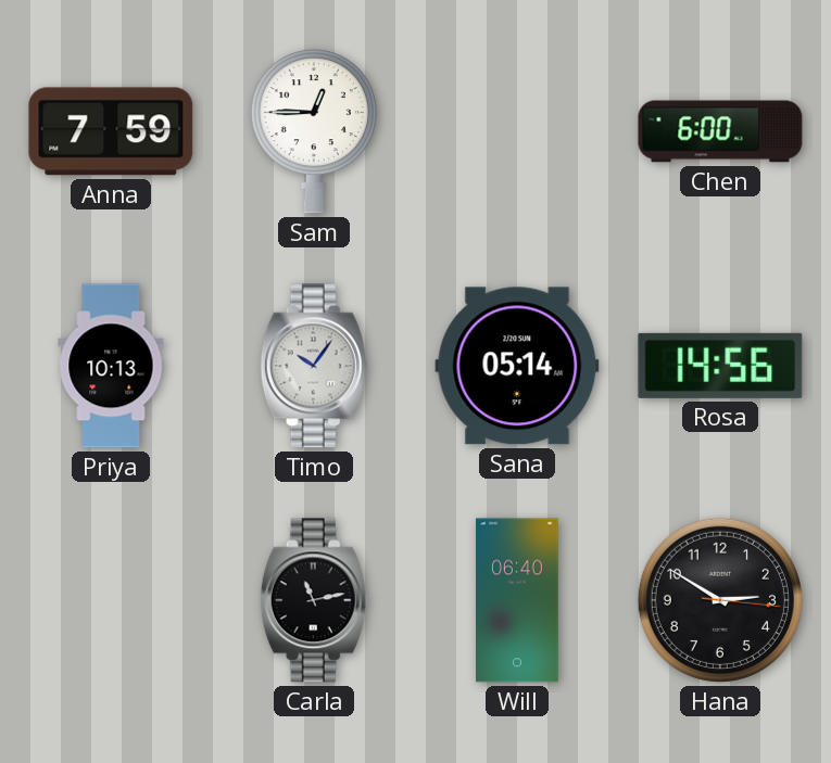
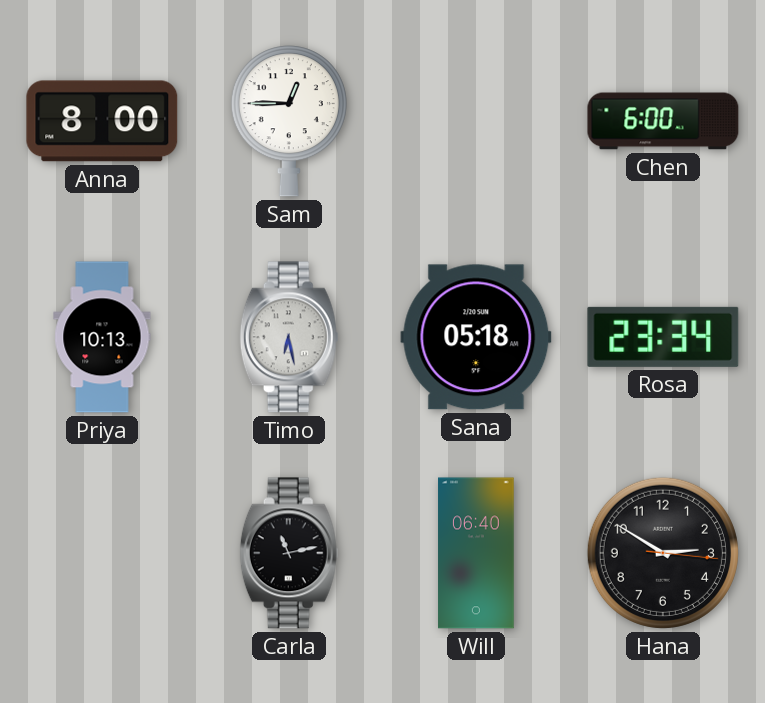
Anna: 7:59 -> 8:00 (102, 121)
Timo: 10:06 -> 6:28 (289, 337)
Sana: 05:14 -> 05:18 (476, 337)
Rosa: 14:56 -> 23:34 (663, 337)
